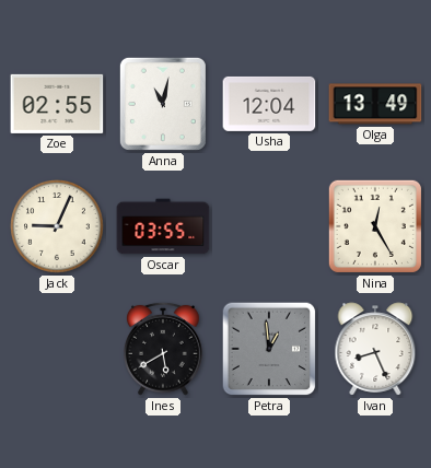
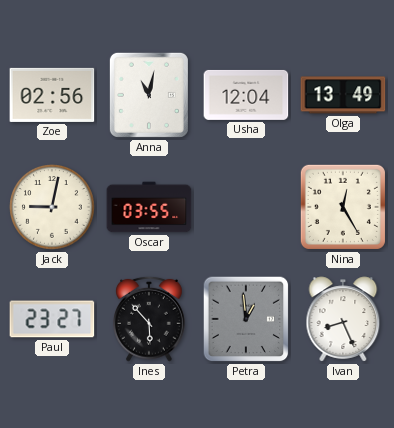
Zoe: 02:55 -> 02:56 (52, 95)
Jack: 9:04 -> 9:02 (52, 207)
Paul: none -> 23:27 (52, 319)
Ines: 5:40 -> 5:53 (150, 319)
